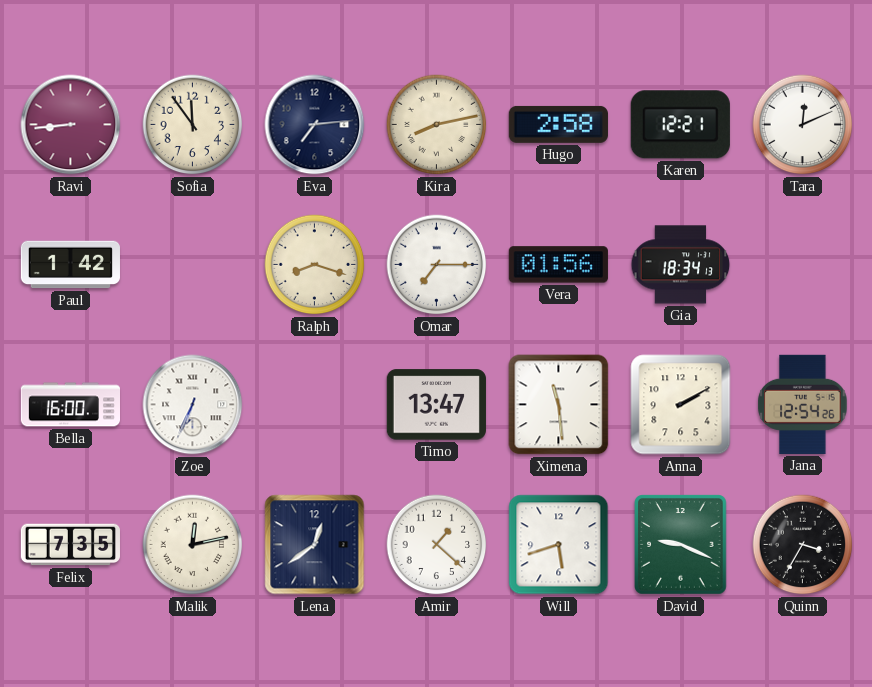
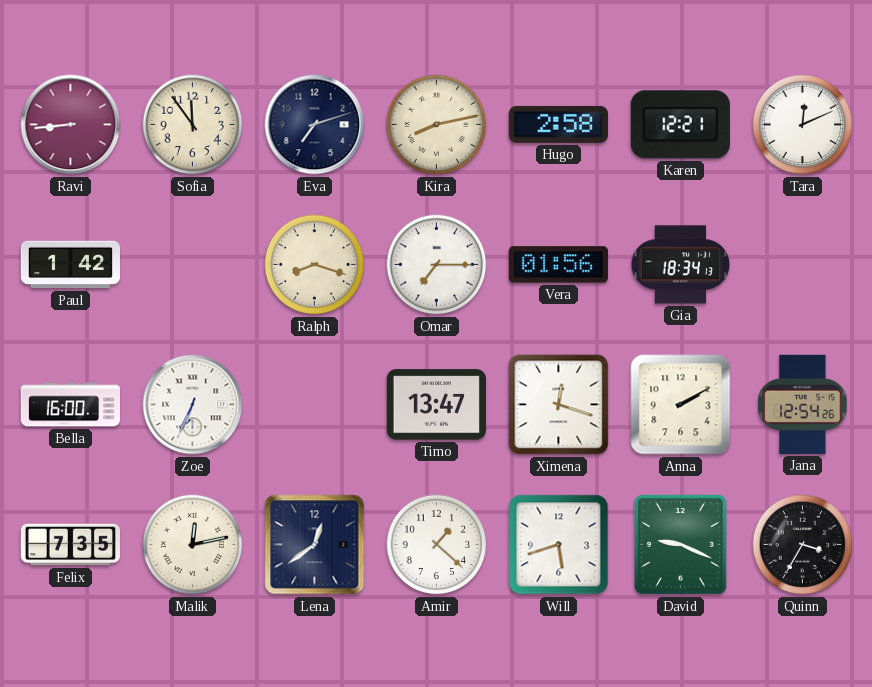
Eva: 7:14 -> 7:12 (315, 125)
Ximena: 11:29 -> 12:18 (559, 405)
